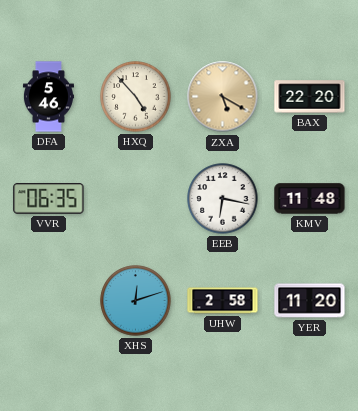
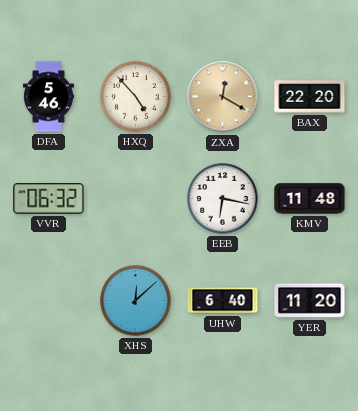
ZXA: 5:20 -> 12:20 (223, 97)
VVR: 06:35 -> 06:32 (49, 199)
XHS: 12:12 -> 12:08 (136, 301)
UHW: 2:58 -> 6:40 (223, 301)
